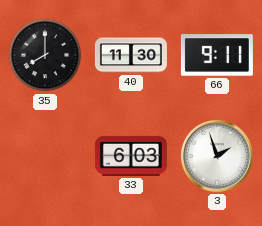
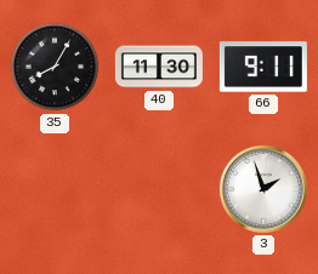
35: 8:00 -> 8:05 (55, 67)
33: 6:03 -> none (131, 156)
